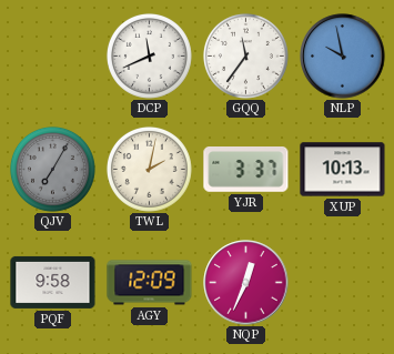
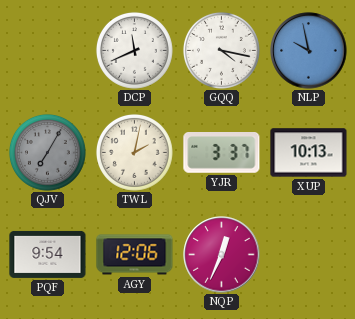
GQQ: 11:36 -> 4:17 (221, 50)
PQF: 9:58 -> 9:54 (48, 254)
AGY: 12:09 -> 12:06 (135, 255)
